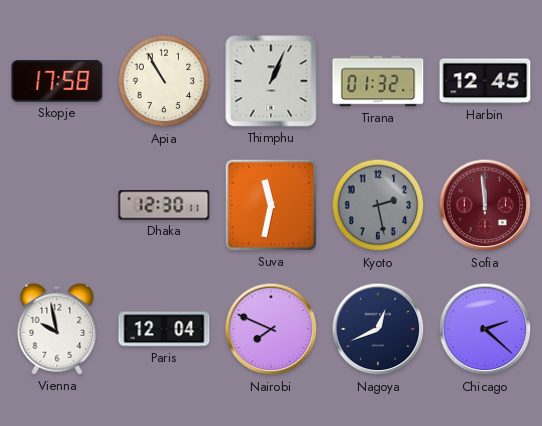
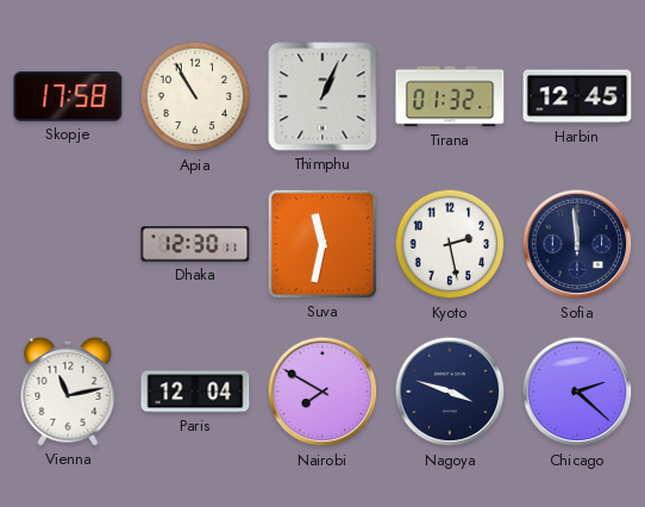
Kyoto dial: grey -> white (450, 244)
Sofia dial: burgundy -> navy (577, 244)
Vienna: 9:58 -> 11:13 (68, 392)
Nairobi: 7:49 -> 7:50 (322, 392)
Nagoya: 12:41 -> 3:48 (450, 392)
